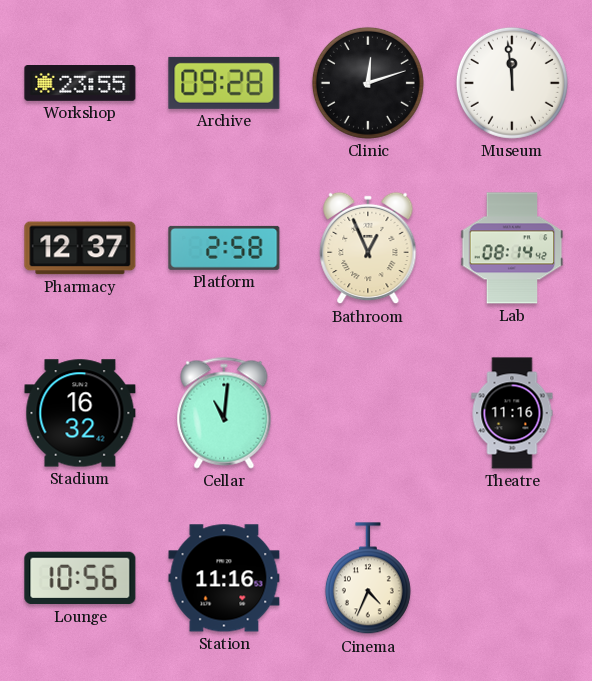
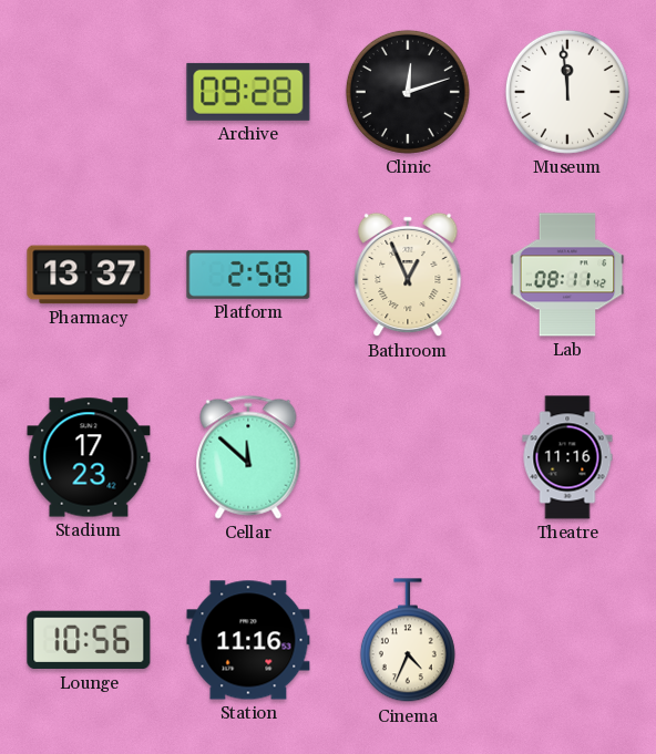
Workshop: 23:55 -> none (80, 84)
Pharmacy: 12:37 -> 13:37 (89, 275)
Lab: 08:14 -> 08:11 (567, 275)
Stadium: 16:32 -> 17:23 (89, 457)
Cellar: 11:01 -> 11:52 (248, 457)
